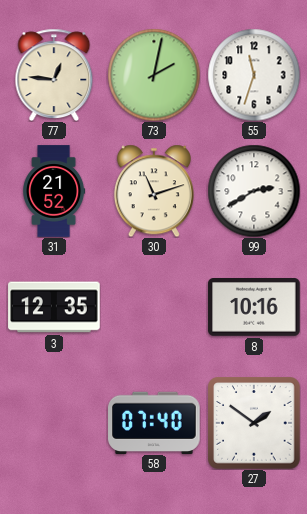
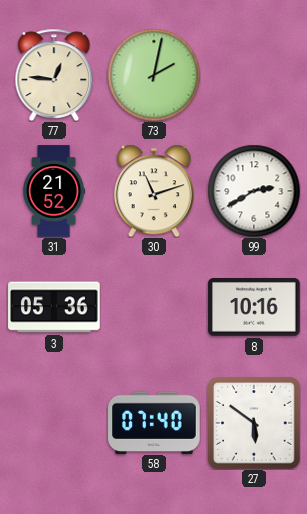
55: 11:33 -> none (254, 75)
3: 12:35 -> 05:36 (54, 307)
27: 1:51 -> 5:51 (254, 423)
